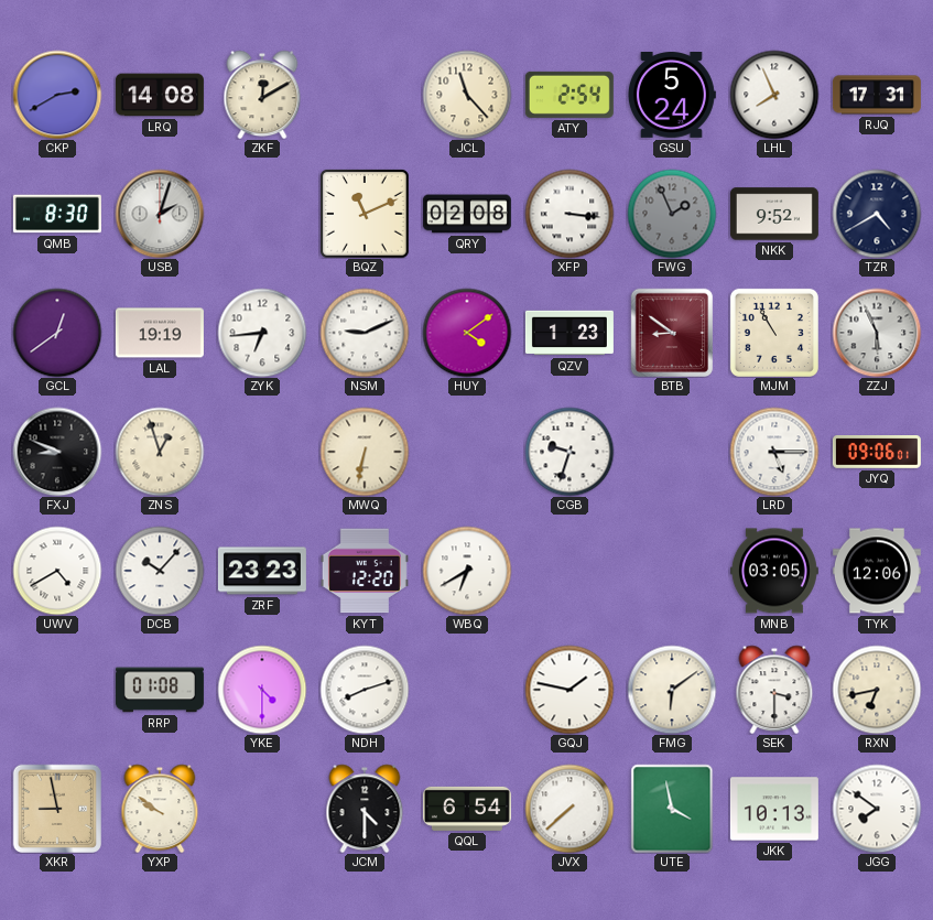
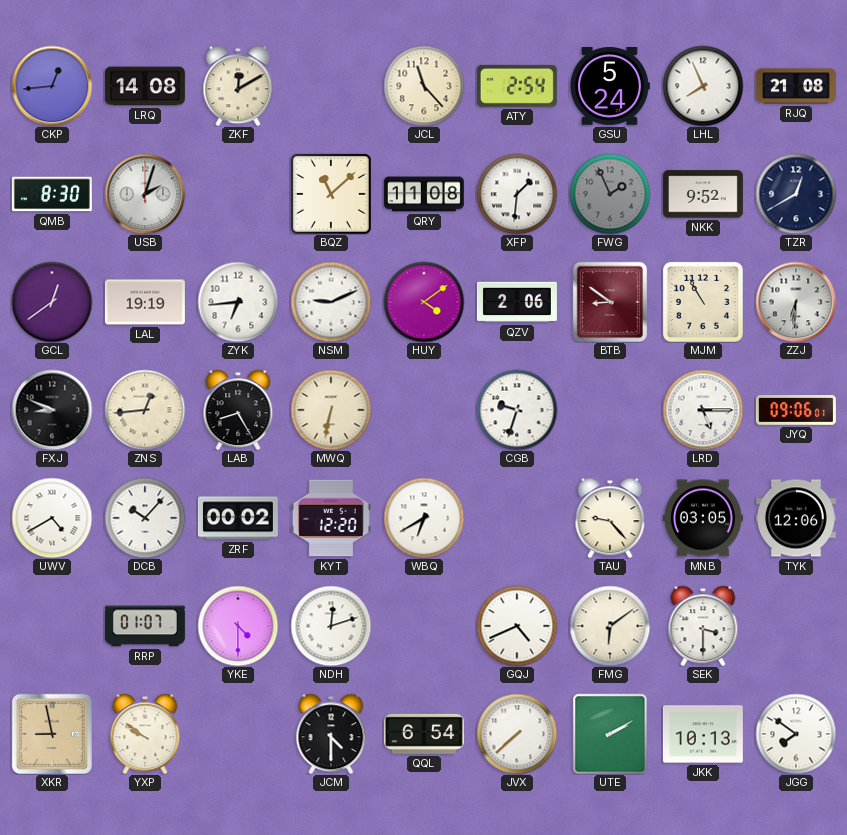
CKP: 2:40 -> 12:44 (52, 86)
RJQ: 17:31 -> 21:08 (796, 86)
BQZ: 11:11 -> 11:08 (331, 194)
QRY: 02:08 -> 11:08 (424, 194)
XFP: 3:16 -> 1:31 (517, 194)
TZR: 4:40 -> 12:40 (796, 194)
QZV: 1:23 -> 2:06 (517, 302)
ZZJ: 5:56 -> 6:31 (796, 302)
ZNS: 12:57 -> 12:44 (145, 410)
LAB: none -> 8:25 (238, 410)
ZRF: 23:23 -> 00:02 (238, 518)
TAU: none -> 9:23 (610, 518)
RRP: 01:08 -> 01:07 (145, 626)
NDH: 8:12 -> 12:12 (331, 626)
GQJ: 1:47 -> 4:41 (517, 626)
RXN: 6:43 -> none (877, 690)
UTE: 3:58 -> 2:10 (610, 734)
